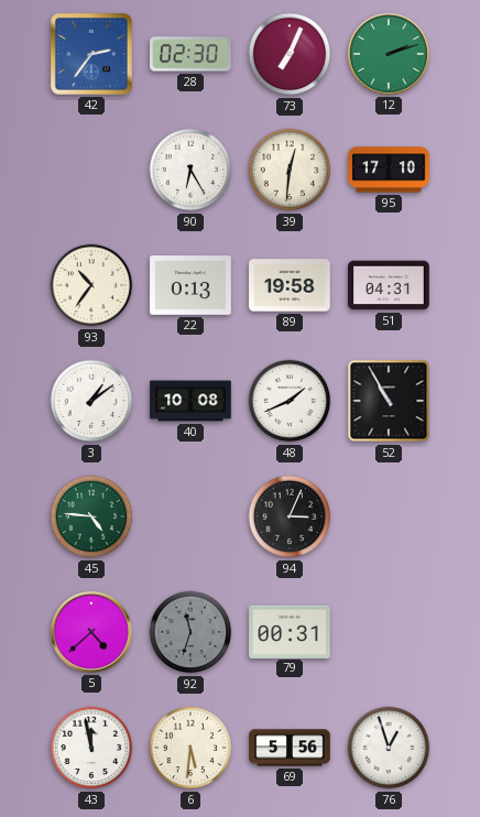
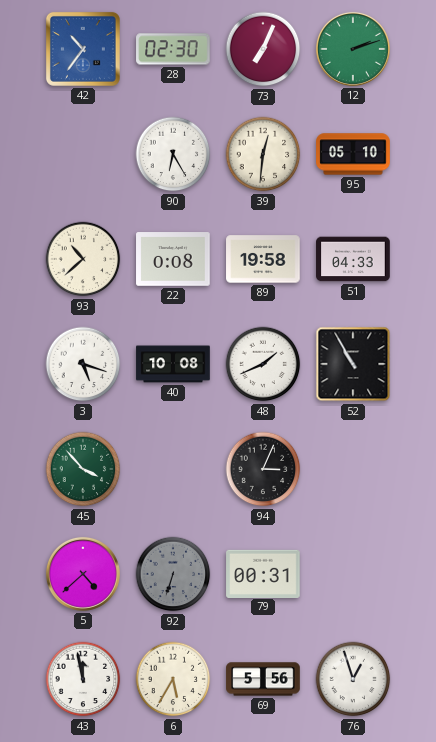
42: 2:36 -> 10:36 (83, 49)
95: 17:10 -> 05:10 (353, 154)
93: 10:36 -> 10:38 (83, 259)
22: 0:13 -> 0:08 (173, 259)
51: 04:31 -> 04:33 (353, 259)
3: 1:09 -> 5:18 (83, 364)
45: 4:46 -> 3:53 (83, 469)
92: 11:33 -> 6:33 (173, 574)
6: 5:31 -> 5:35 (173, 679)
